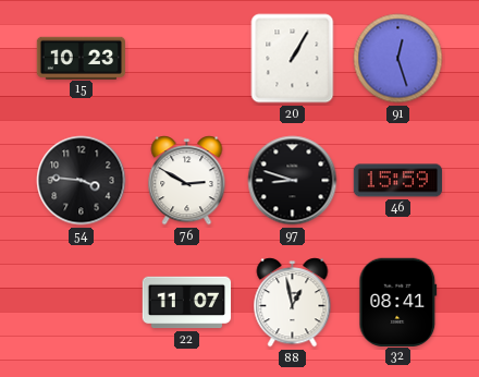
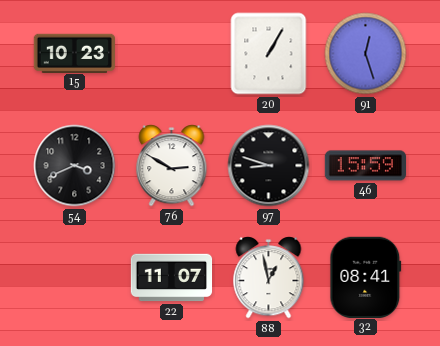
54: 3:46 -> 3:41 (75, 166)
